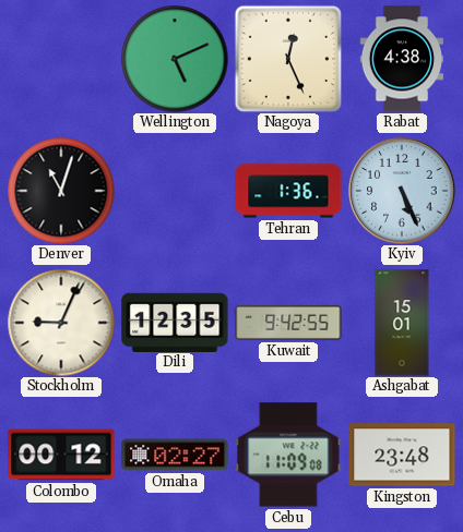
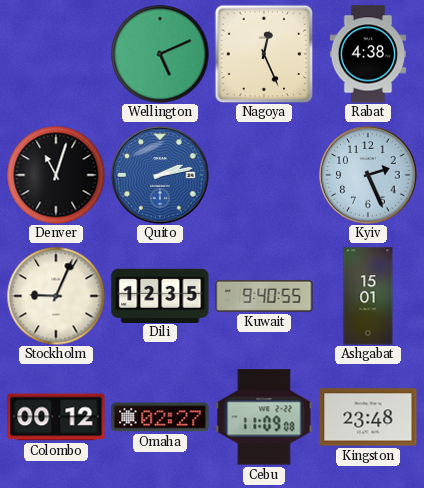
Quito: none -> 2:13 (160, 175)
Tehran: 1:36 -> none (288, 191)
Kyiv: 5:26 -> 2:26 (368, 175)
Kuwait: 9:42 -> 9:40 (264, 296)
